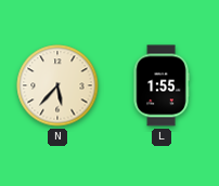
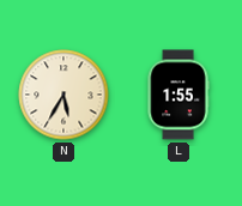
N: 5:37 -> 5:35 (63, 95)
